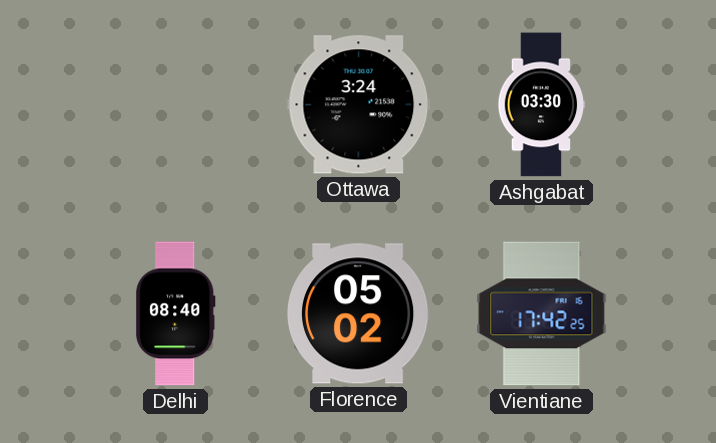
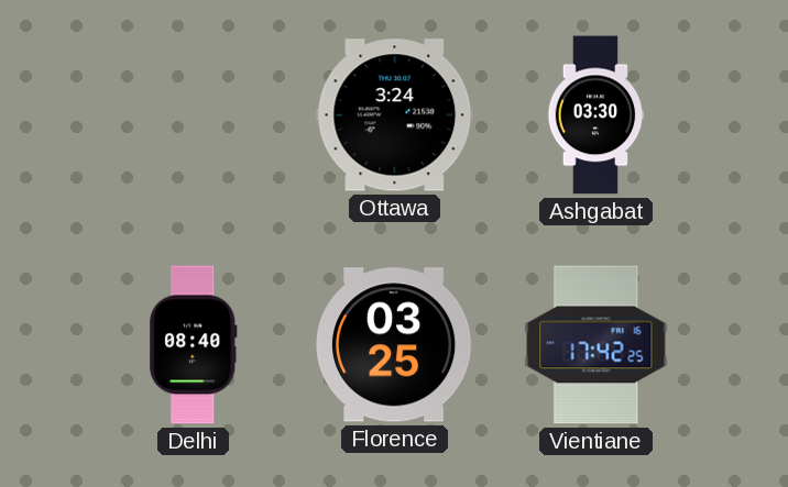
Florence: 05:02 -> 03:25 (394, 345)
